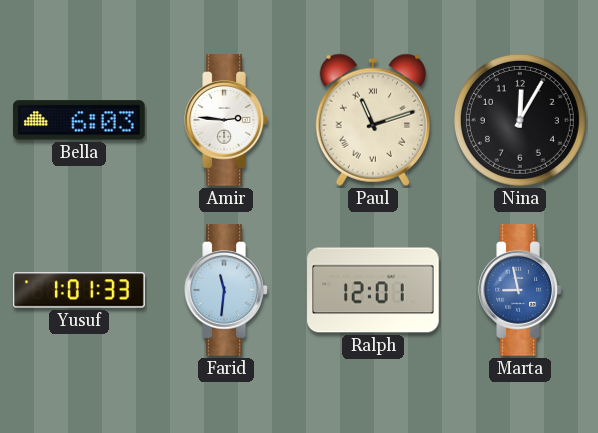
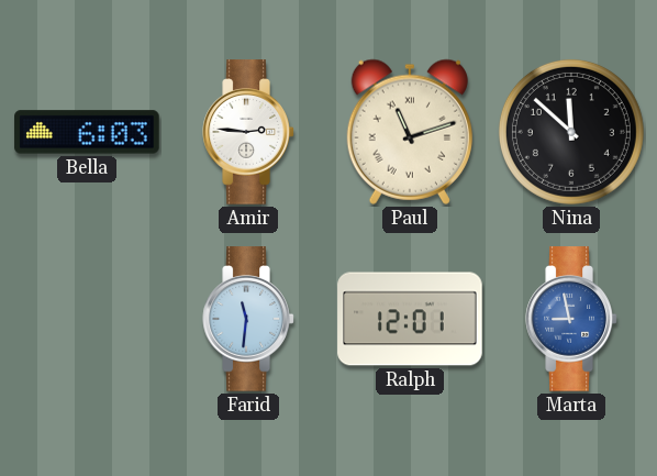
Nina: 12:05 -> 11:52 (571, 132)
Yusuf: 1:01 -> none (79, 290)
